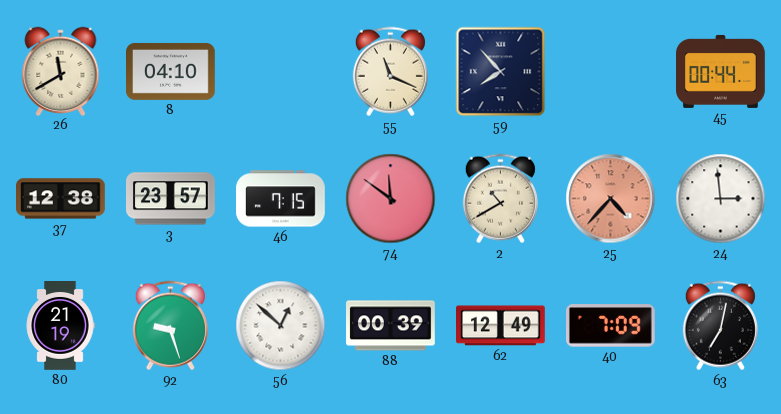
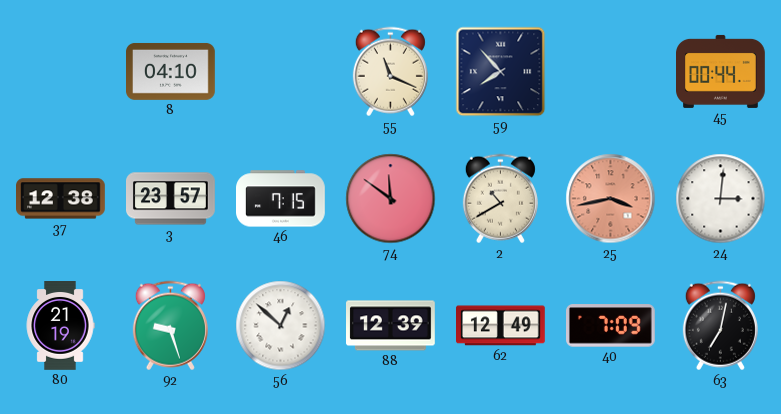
26: 11:40 -> none (61, 71)
25: 4:37 -> 3:43 (611, 199)
24: 2:59 -> 3:01 (721, 199)
88: 00:39 -> 12:39 (391, 326)
